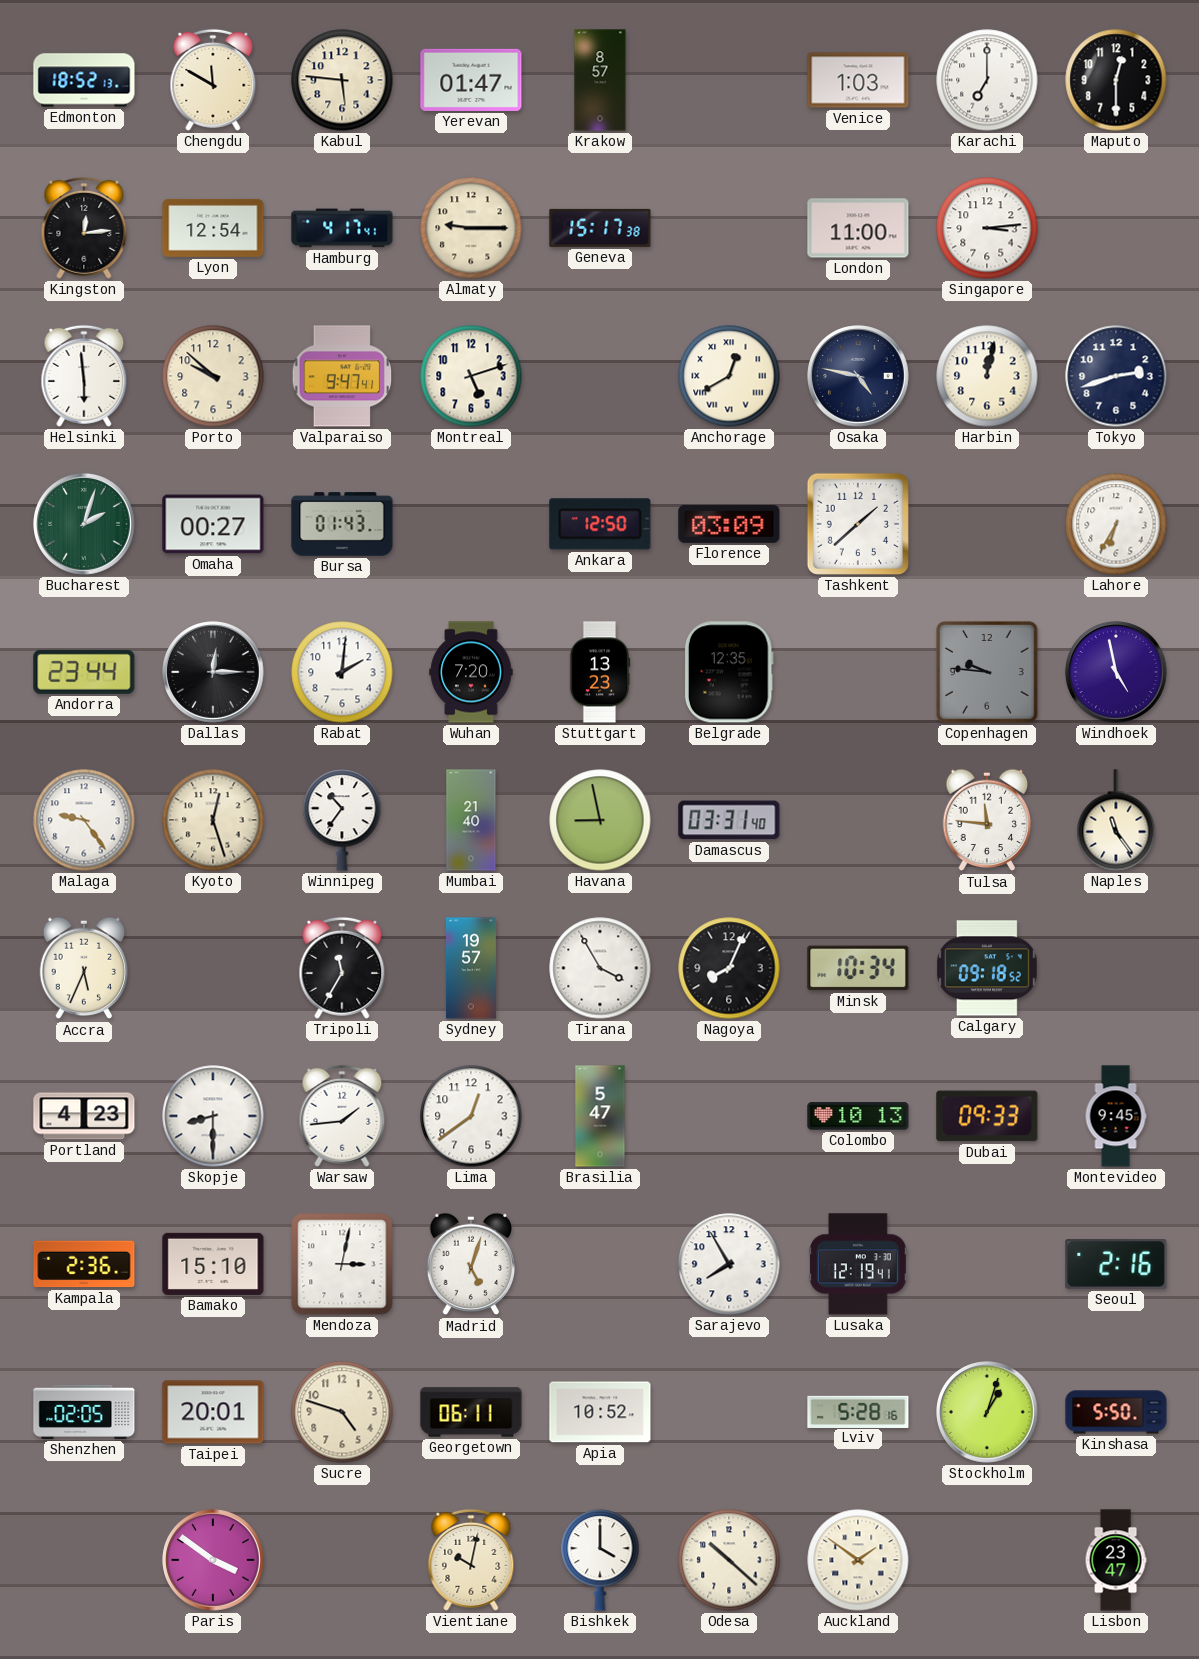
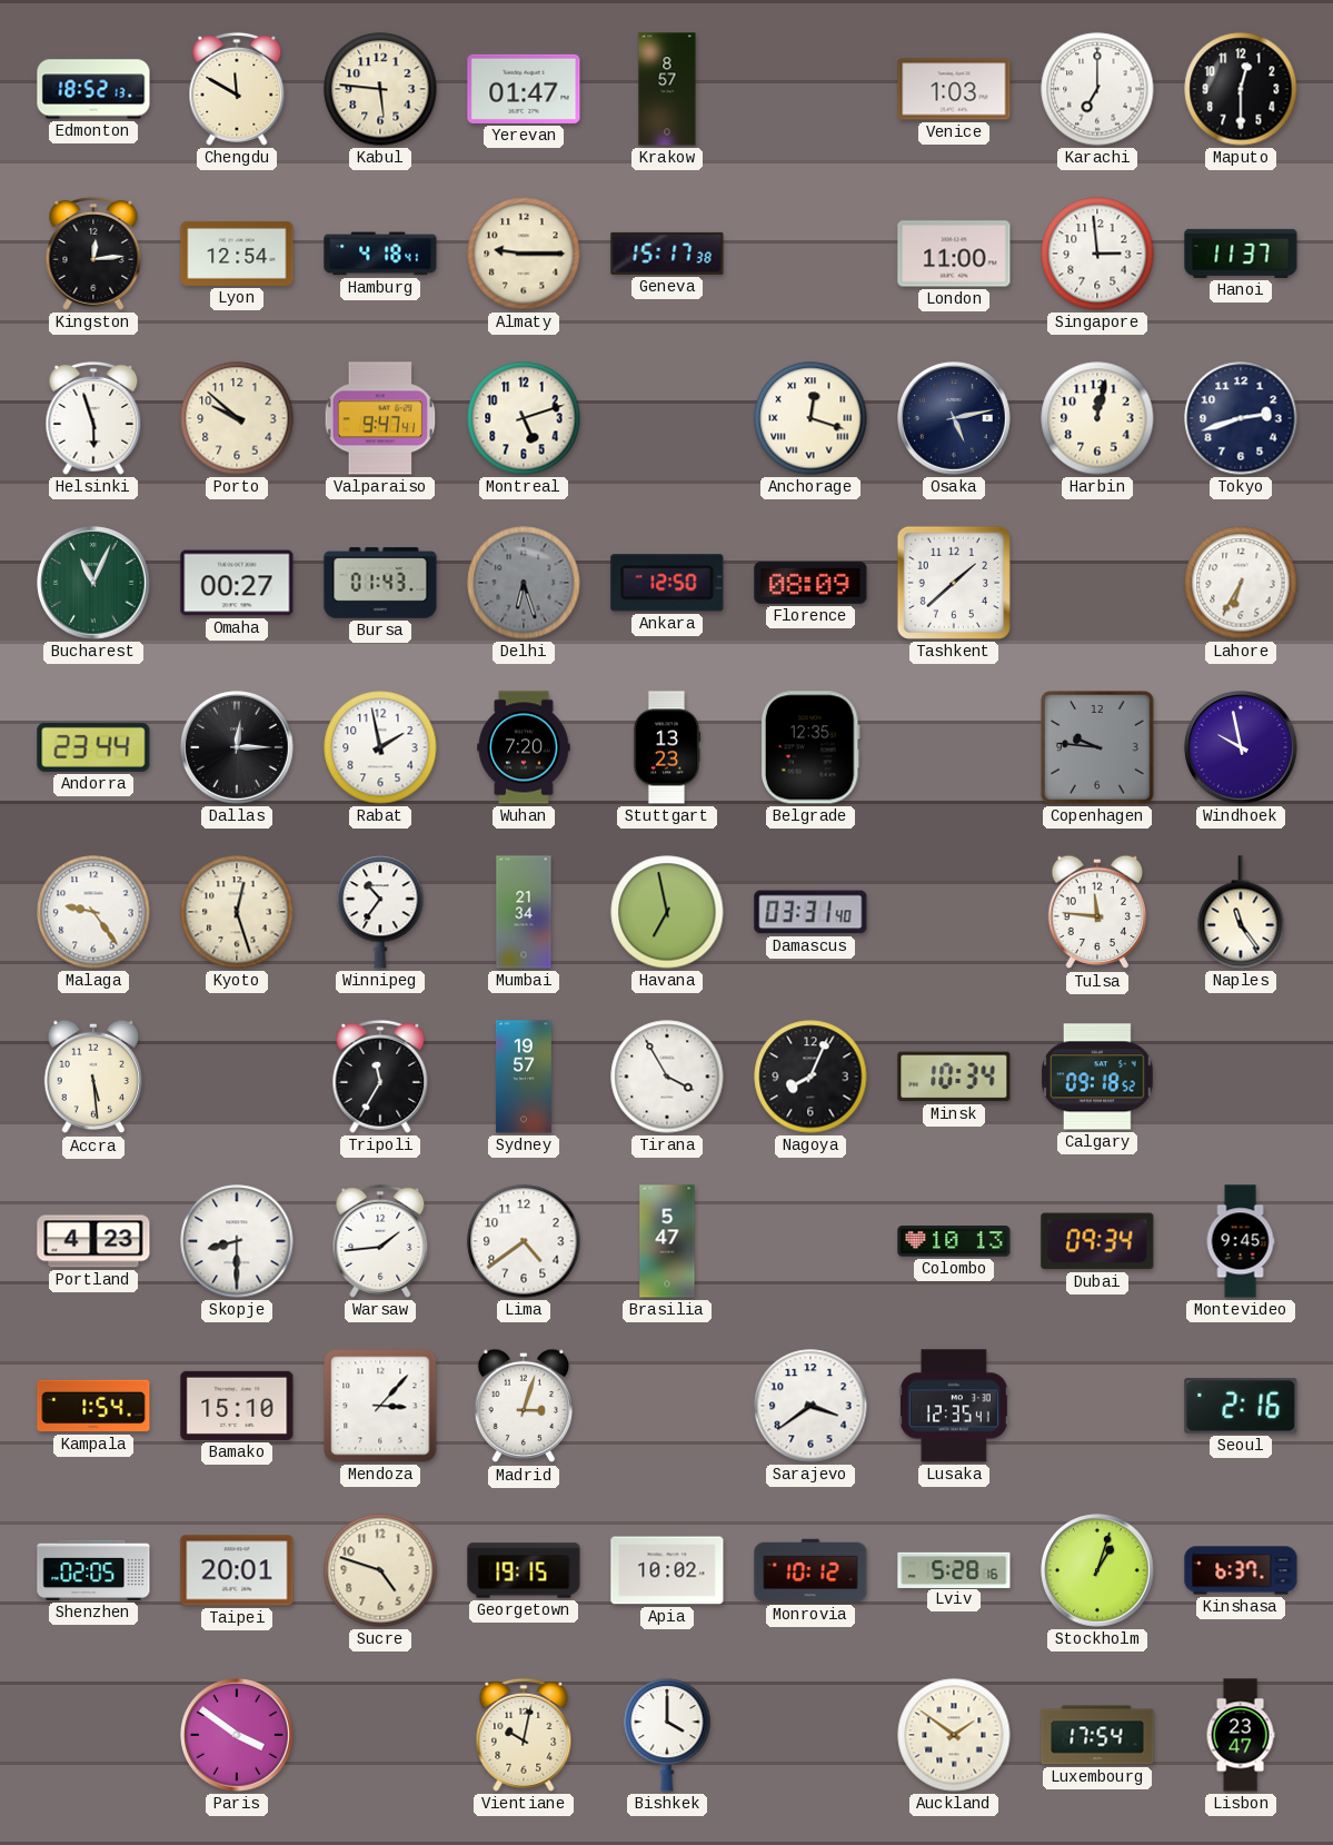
Hamburg: 4:17 -> 4:18 (380, 254)
Singapore: 3:14 -> 2:59 (1097, 254)
Hanoi: none -> 11:37 (1241, 254)
Helsinki: 5:59 -> 5:57 (93, 418)
Anchorage: 12:40 -> 12:18 (810, 418)
Osaka: 4:47 -> 5:13 (954, 418)
Bucharest: 2:03 -> 11:04 (93, 583)
Delhi: none -> 6:27 (524, 583)
Florence: 03:09 -> 08:09 (810, 583)
Rabat: 2:01 -> 1:58 (380, 747)
Windhoek: 4:58 -> 9:58 (1241, 747)
Mumbai: 21:40 -> 21:34 (524, 912)
Havana: 8:58 -> 6:58 (667, 912)
Accra: 5:34 -> 5:29 (93, 1077)
Lima: 12:39 -> 4:39 (524, 1241)
Dubai: 09:33 -> 09:34 (1097, 1241)
Kampala: 2:36 -> 1:54 (93, 1406)
Mendoza: 3:02 -> 3:07 (380, 1406)
Madrid: 5:03 -> 3:03 (524, 1406)
Sarajevo: 7:55 -> 3:39 (810, 1406)
Lusaka: 12:19 -> 12:35 (954, 1406)
Georgetown: 06:11 -> 19:15 (524, 1570)
Apia: 10:52 -> 10:02 (667, 1570)
Monrovia: none -> 10:12 (810, 1570)
Kinshasa: 5:50 -> 6:37 (1241, 1570)
Odesa: 10:22 -> none (729, 1560)
Luxembourg: none -> 17:54 (1097, 1735)
